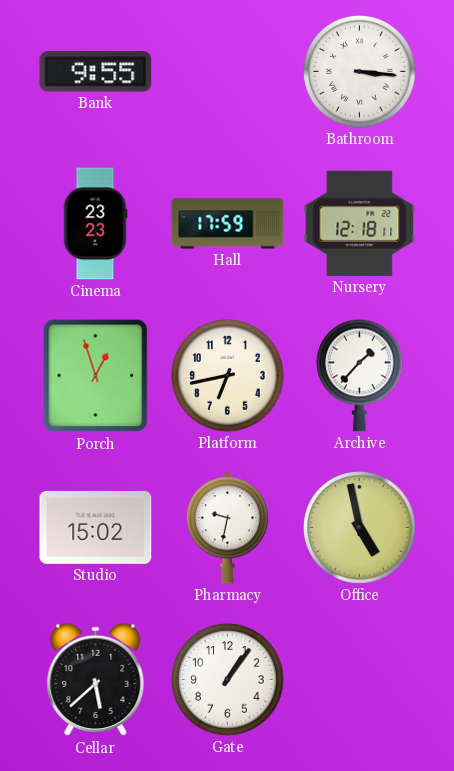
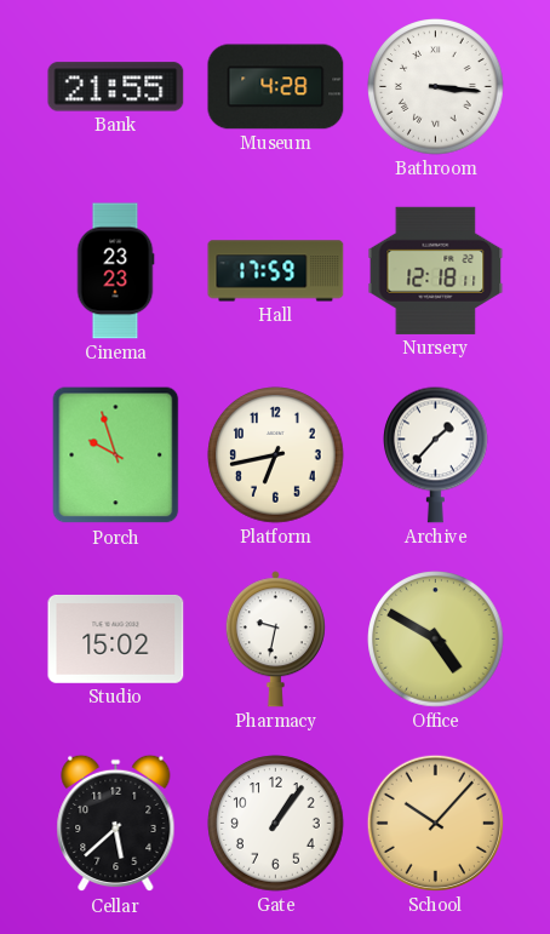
Bank: 9:55 -> 21:55 (116, 87)
Museum: none -> 4:28 (276, 87)
Porch: 12:57 -> 9:57 (116, 455)
Office: 4:58 -> 4:50 (436, 640)
School: none -> 10:07 (435, 823)
